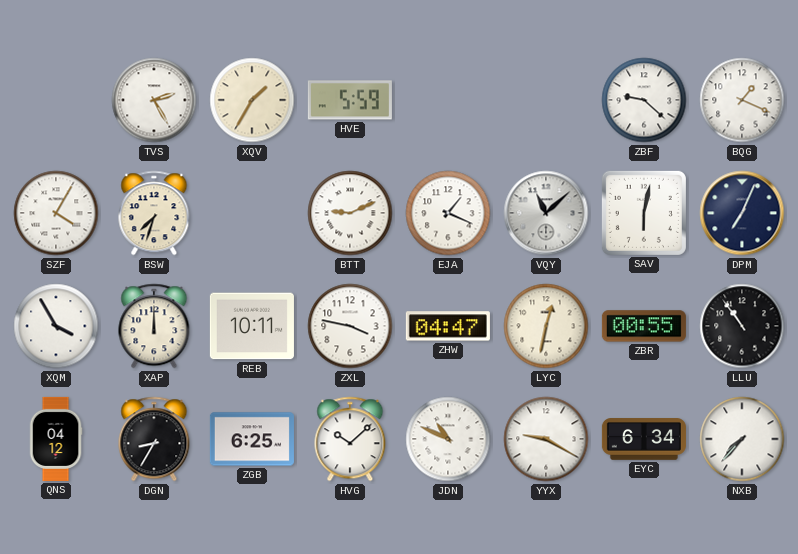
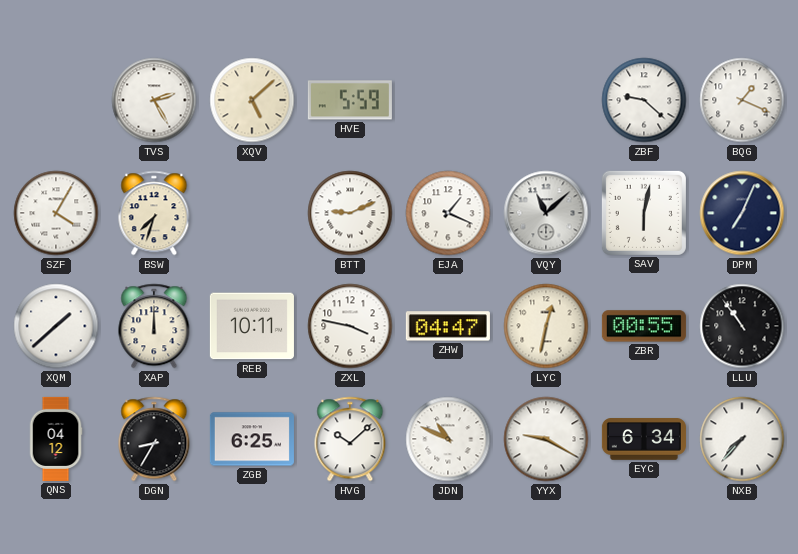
XQV: 1:35 -> 5:08 (252, 100)
XQM: 3:55 -> 1:38 (56, 326)
